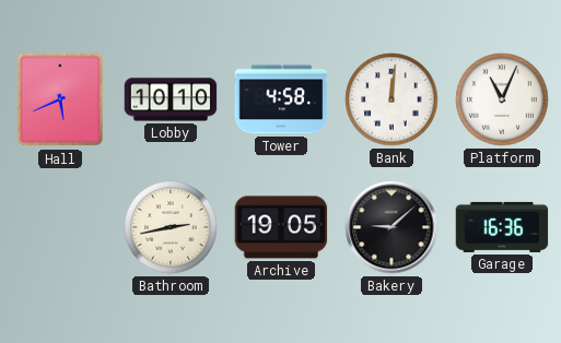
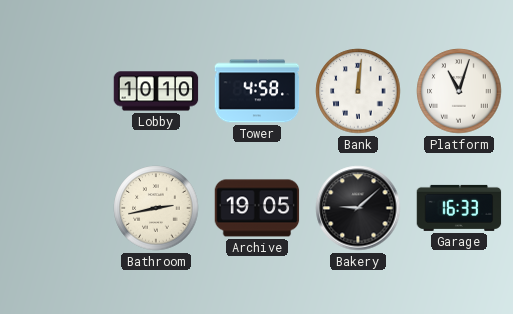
Hall: 5:41 -> none (59, 99)
Platform: 11:04 -> 11:03 (459, 91)
Garage: 16:36 -> 16:33 (459, 208)
